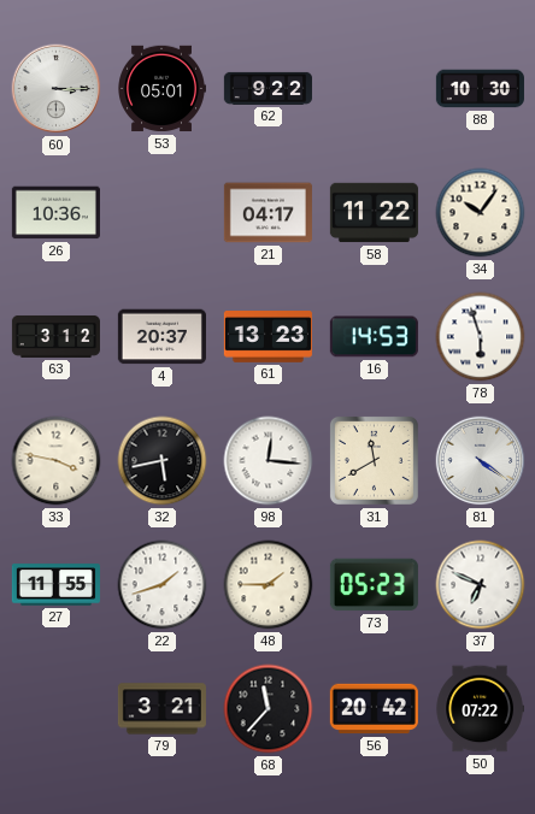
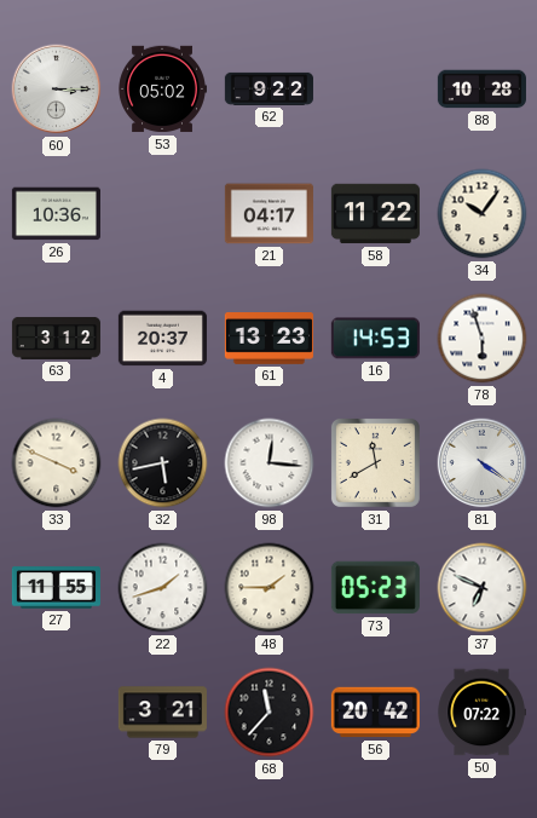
53: 05:01 -> 05:02 (162, 90)
88: 10:30 -> 10:28 (481, 90)
33: 3:47 -> 3:49 (57, 463)
